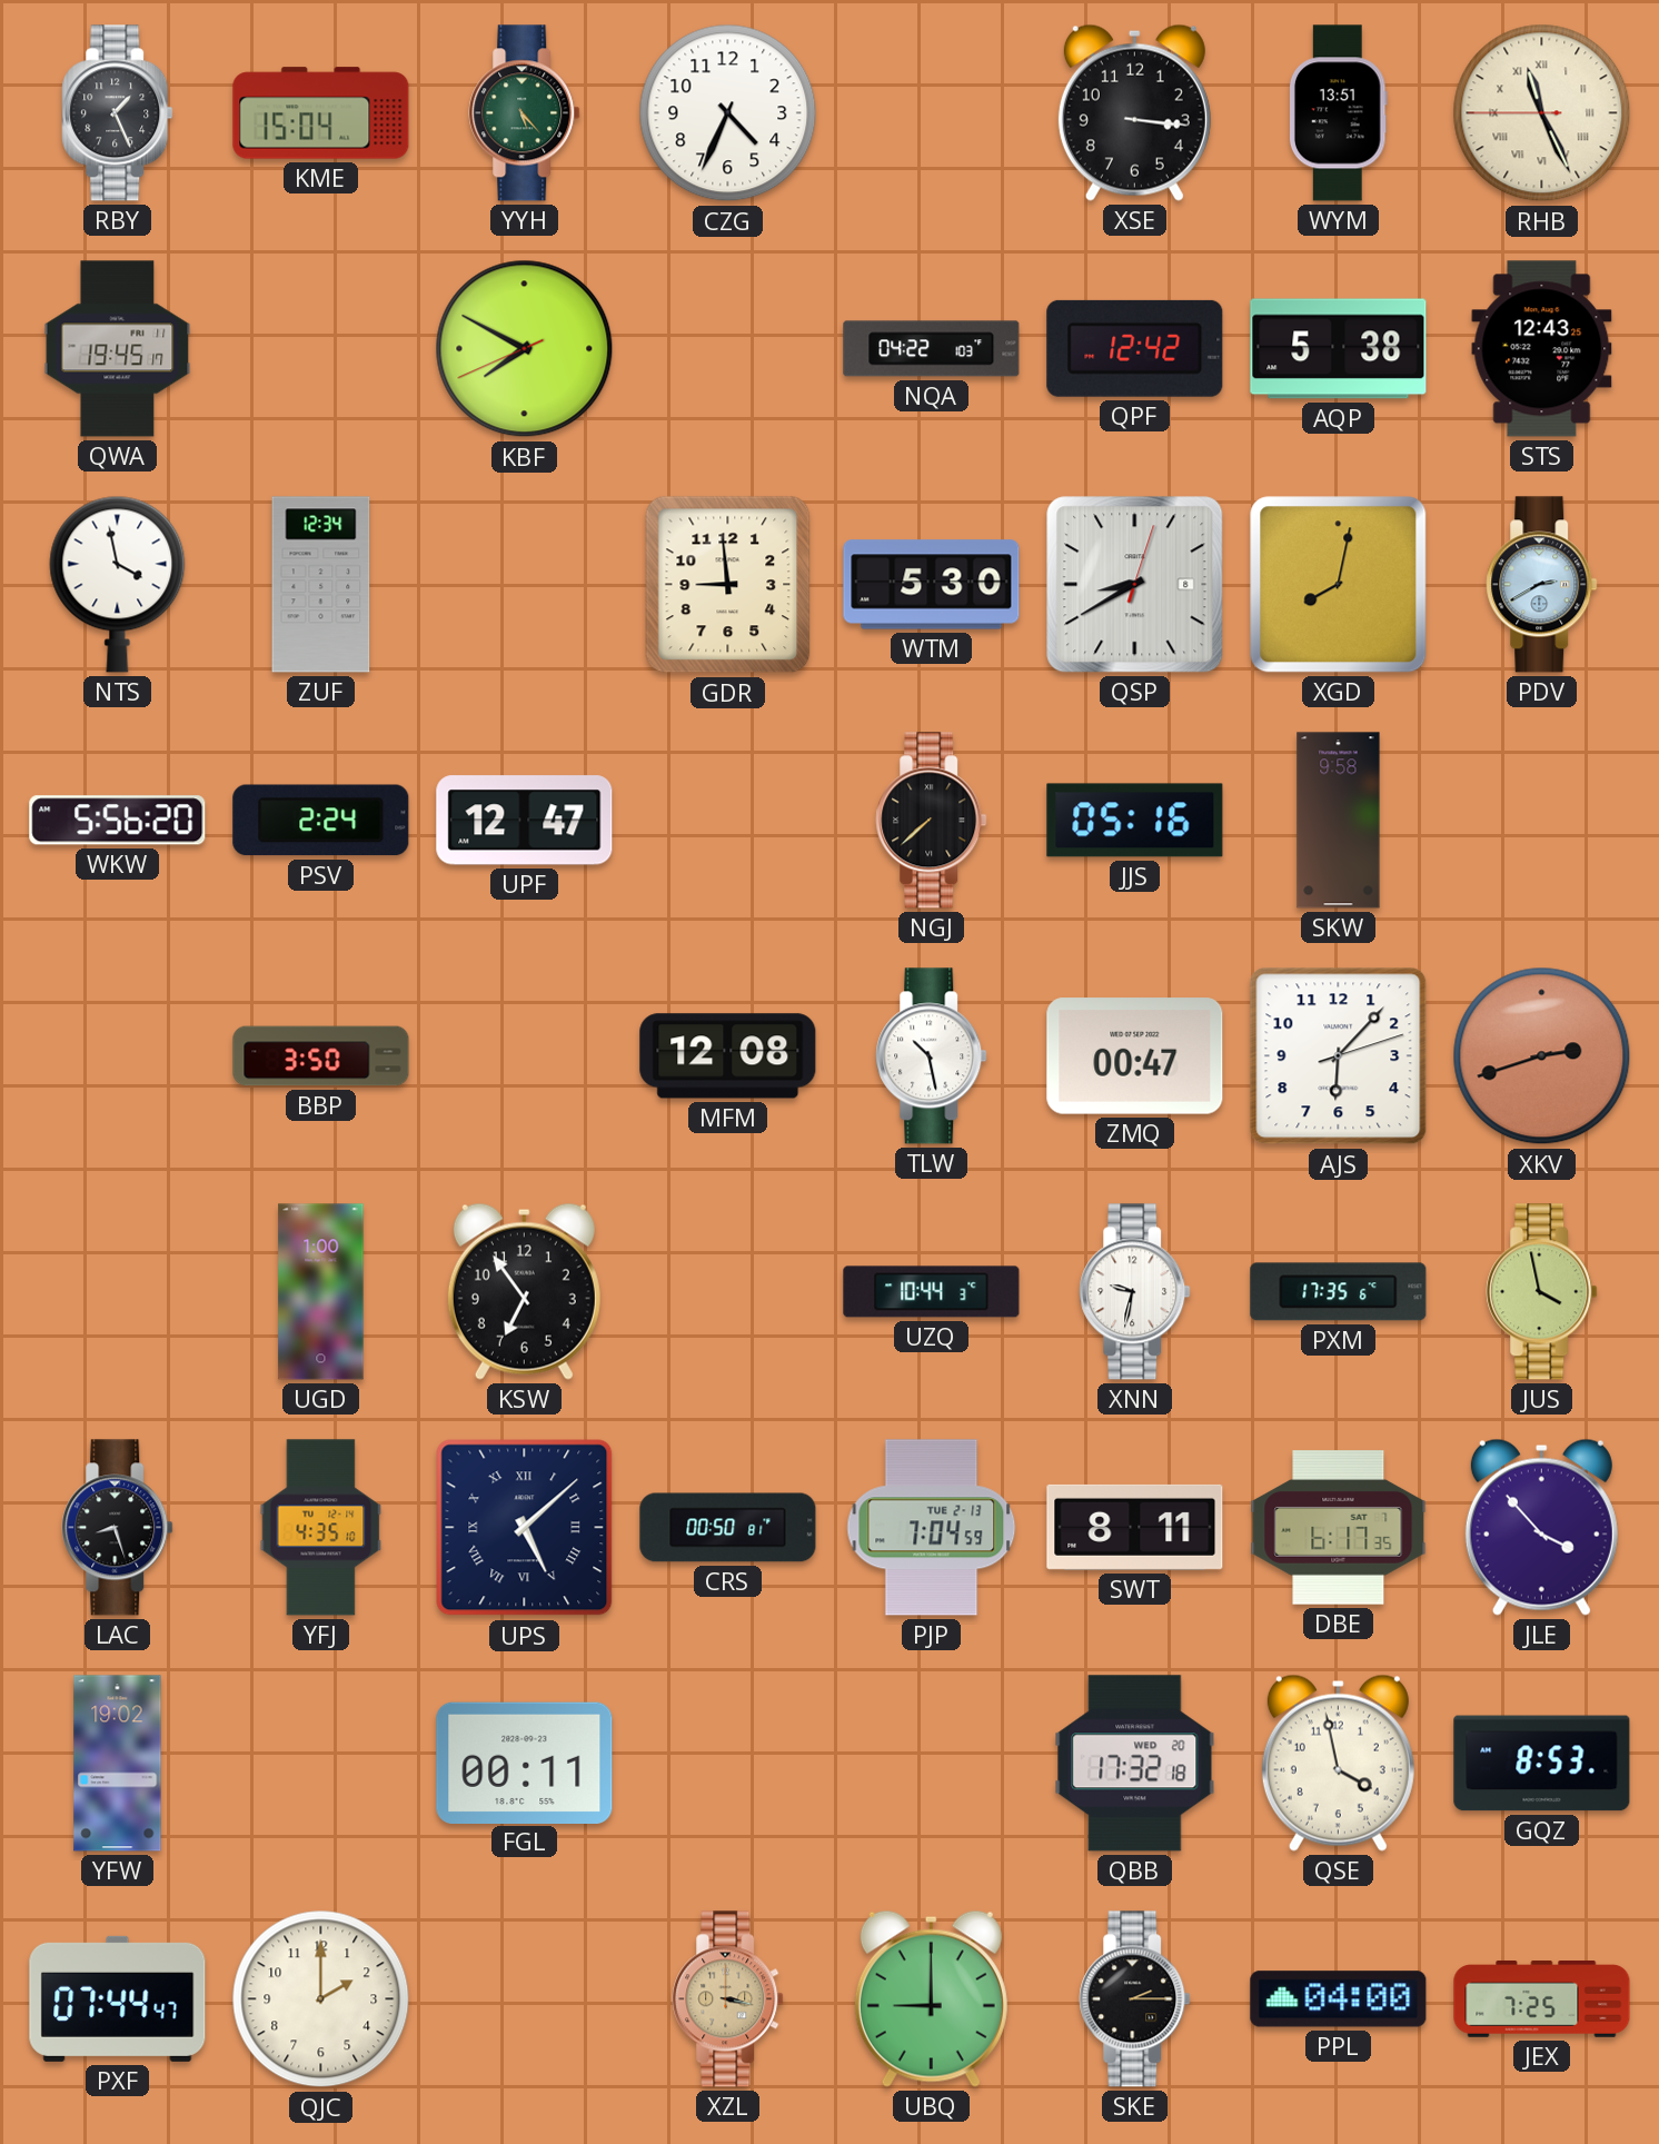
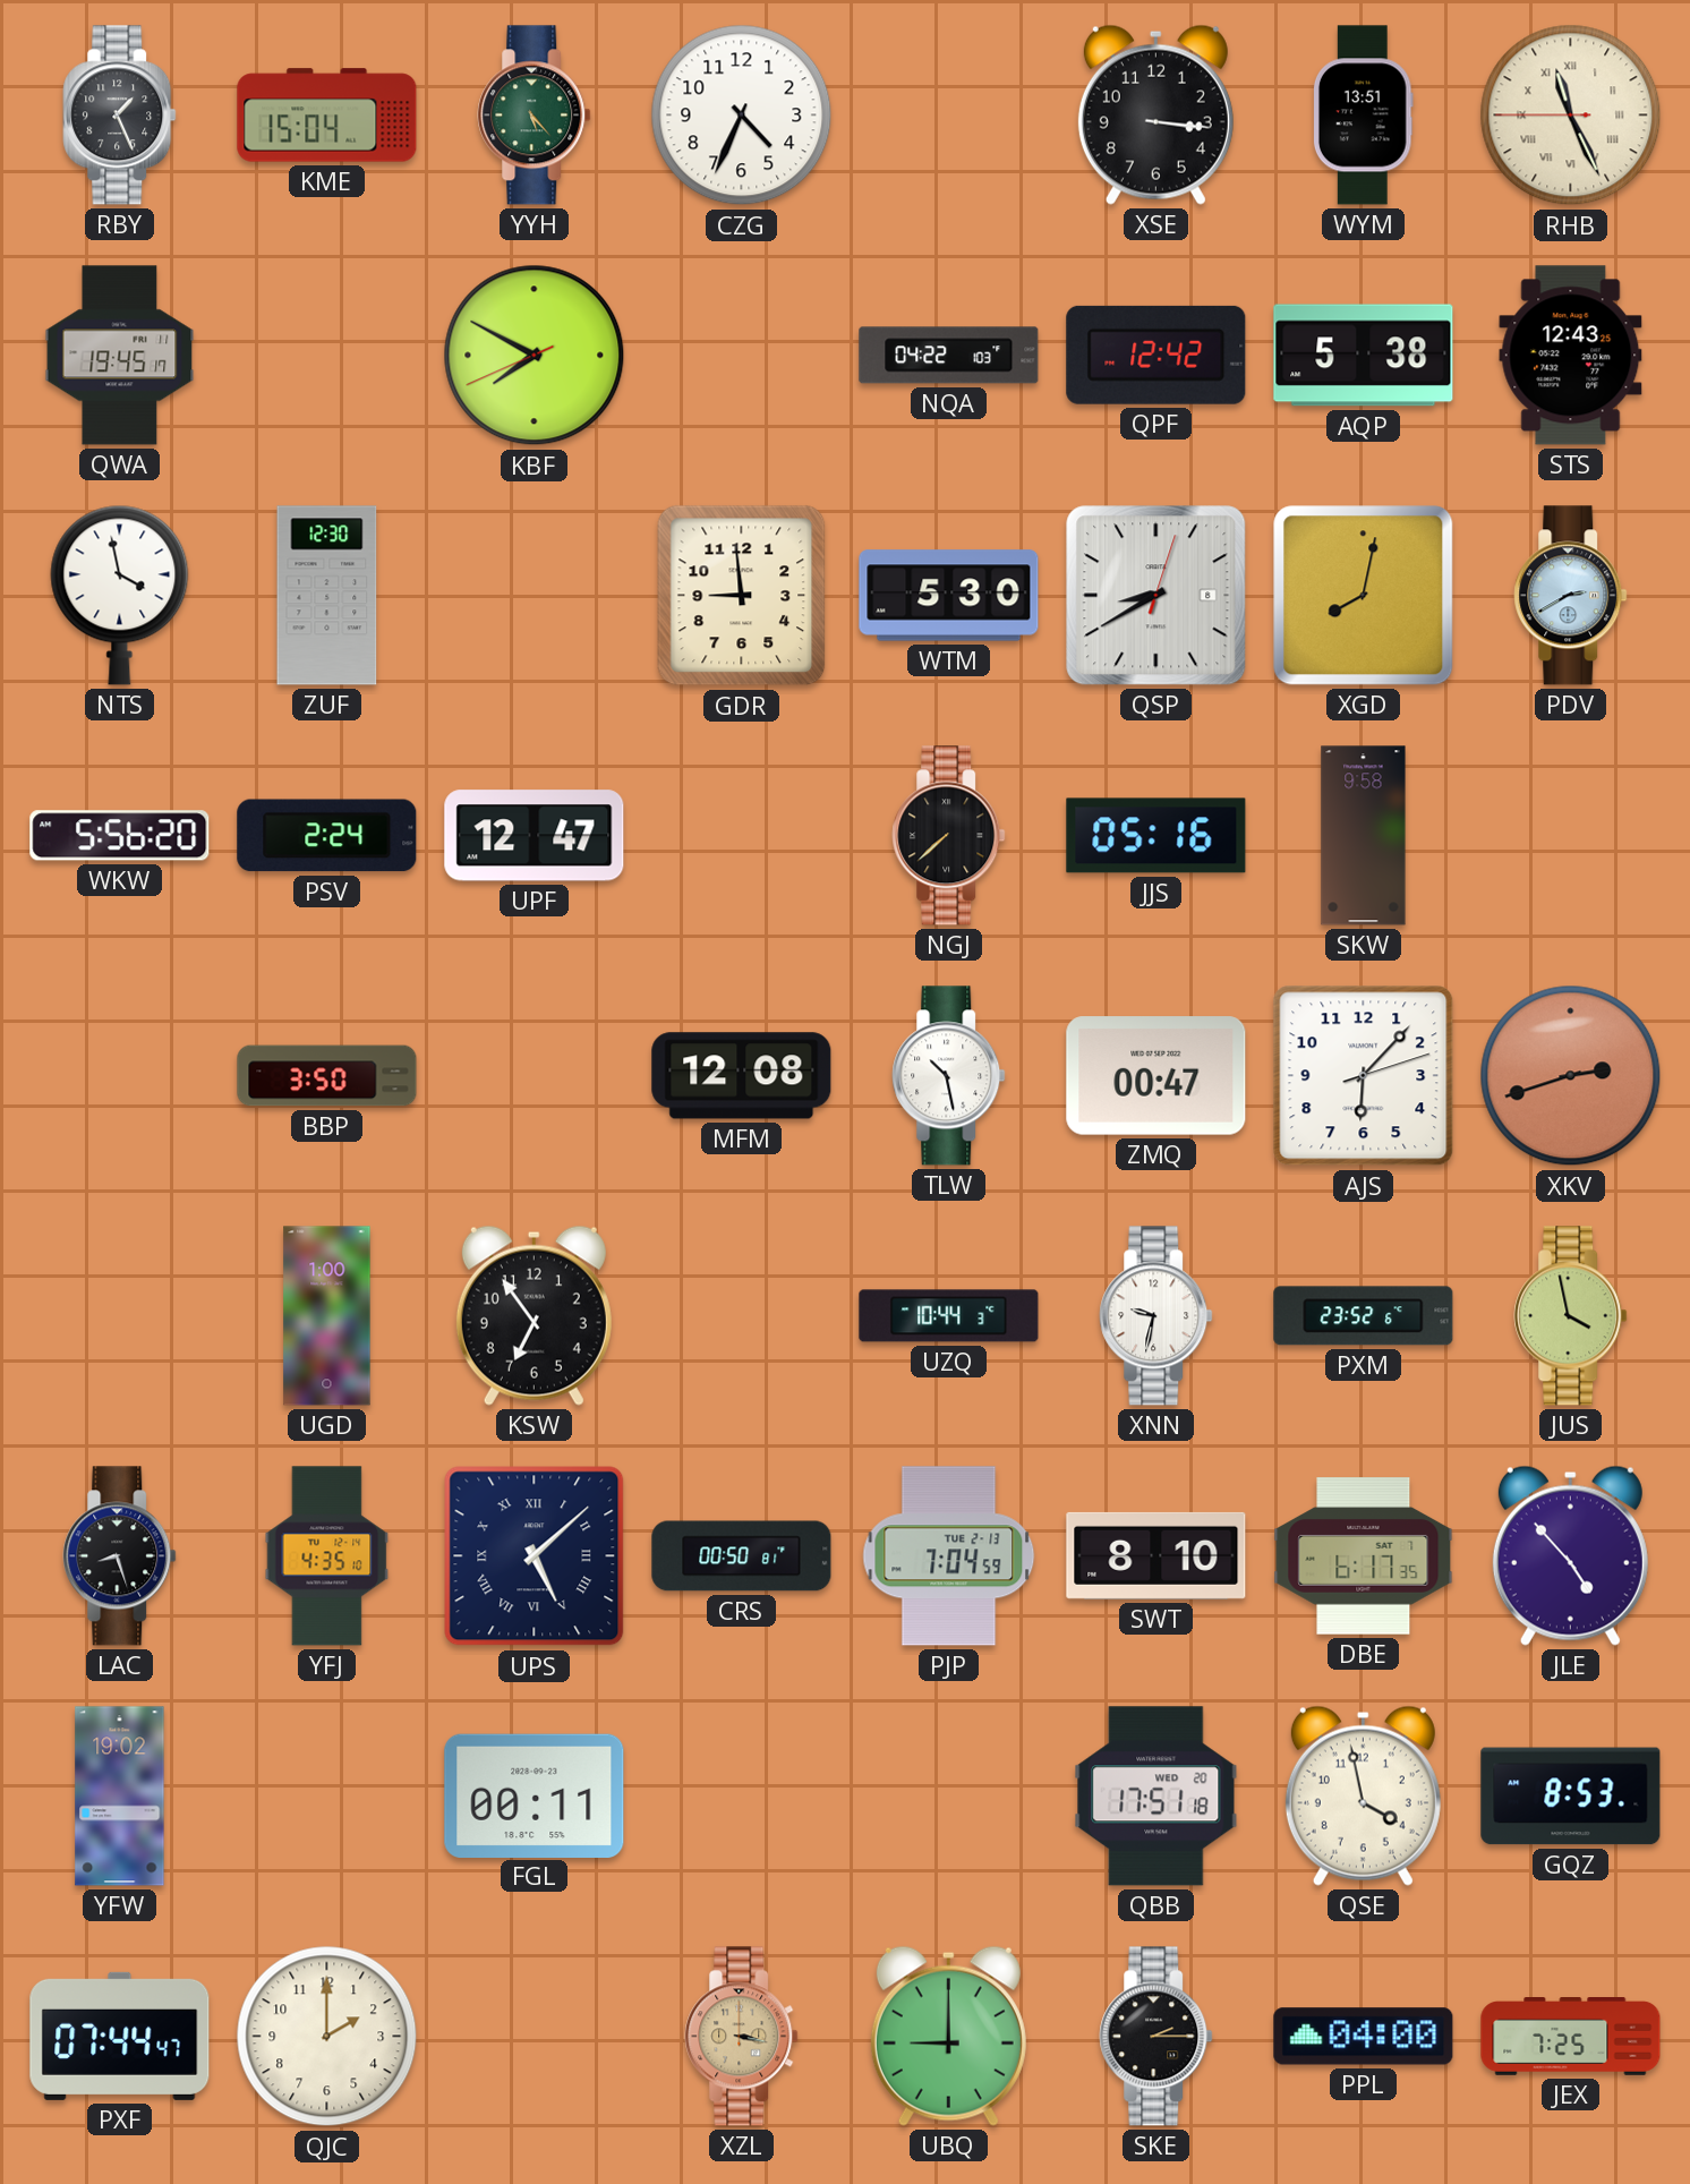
ZUF: 12:34 -> 12:30 (327, 596)
PXM: 17:35 -> 23:52 (1364, 1316)
SWT: 8:11 -> 8:10 (1156, 1555)
JLE: 3:53 -> 4:53 (1570, 1555)
QBB: 17:32 -> 17:51 (1156, 1797)
